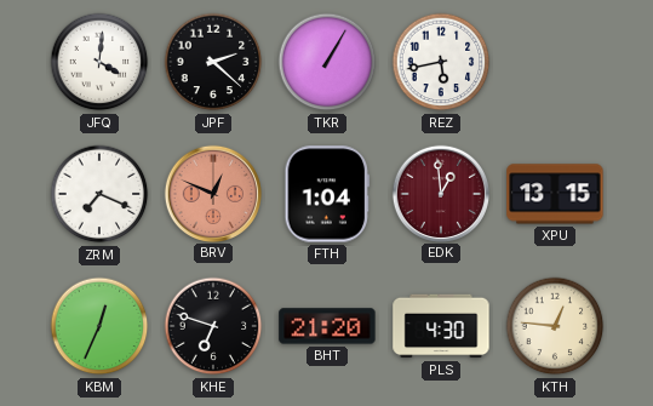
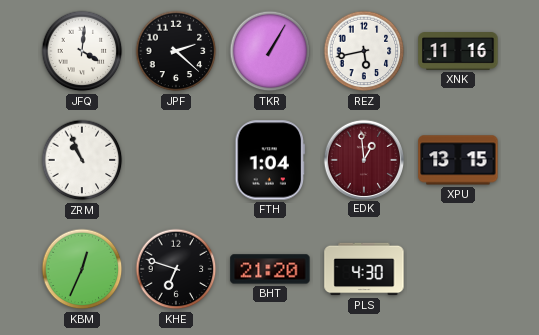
XNK: none -> 11:16 (458, 51)
ZRM: 7:19 -> 10:56 (82, 160)
BRV: 12:49 -> none (212, 193)
KTH: 12:46 -> none (555, 326)
